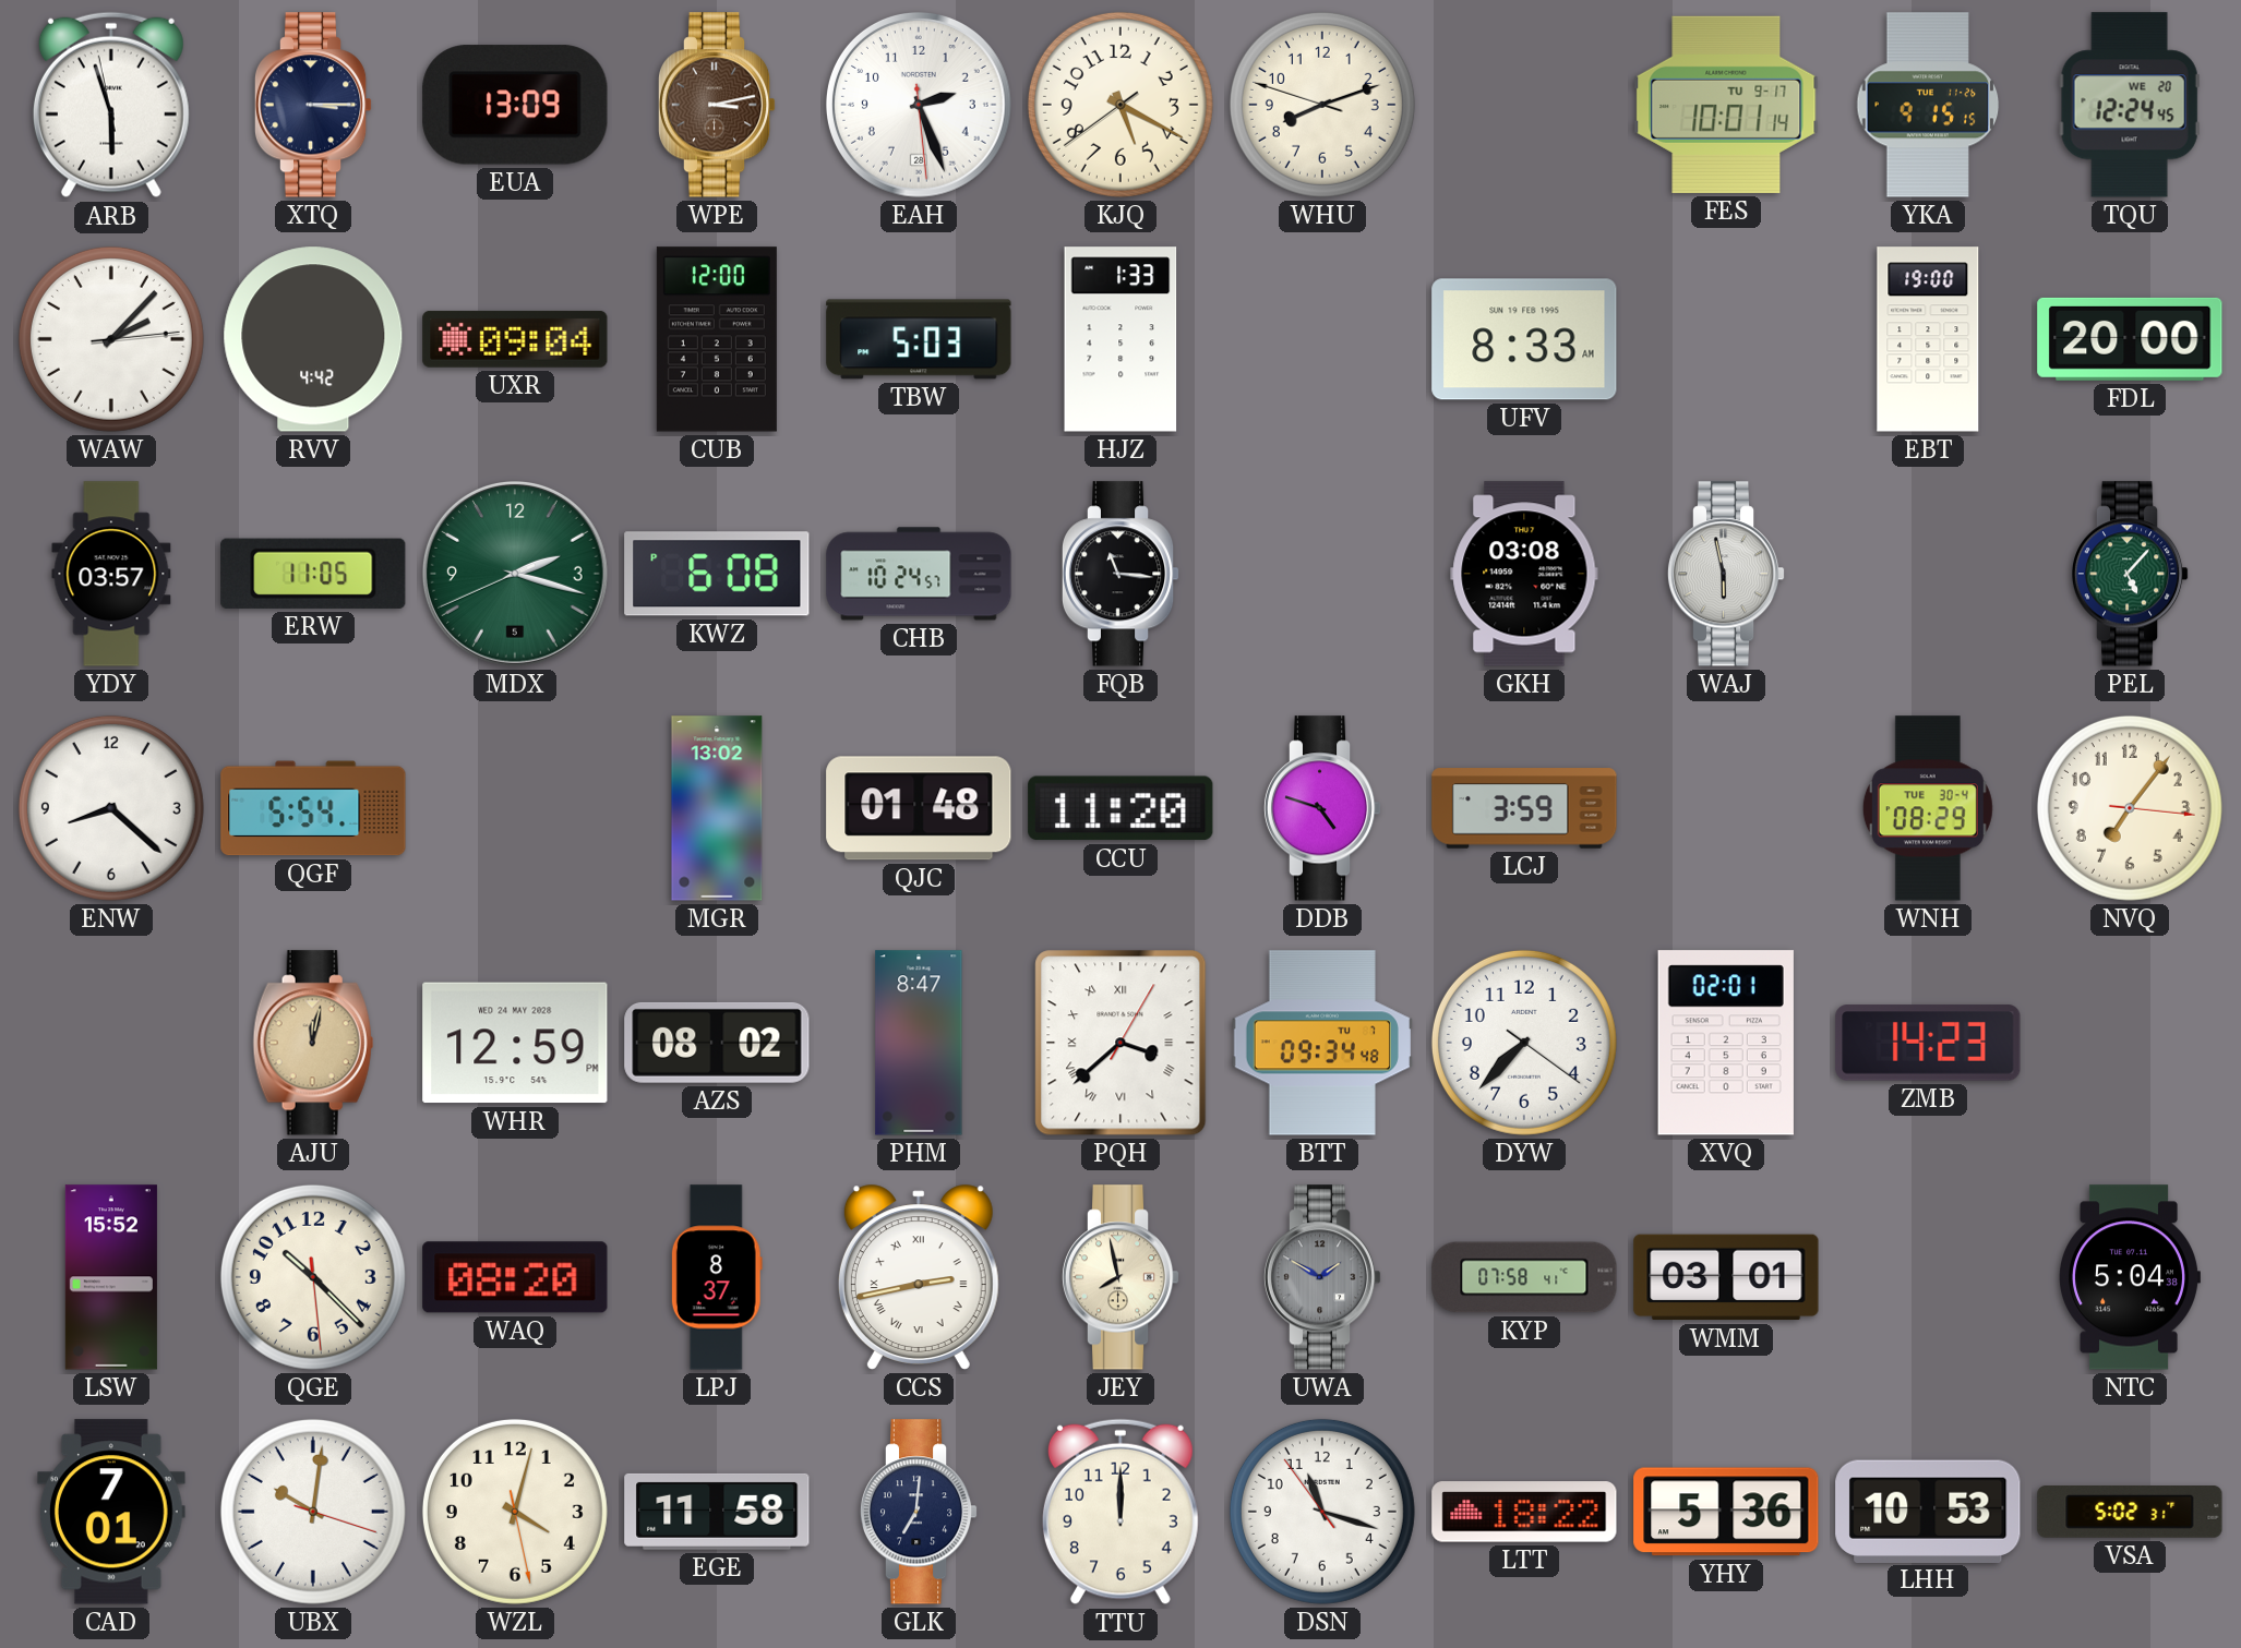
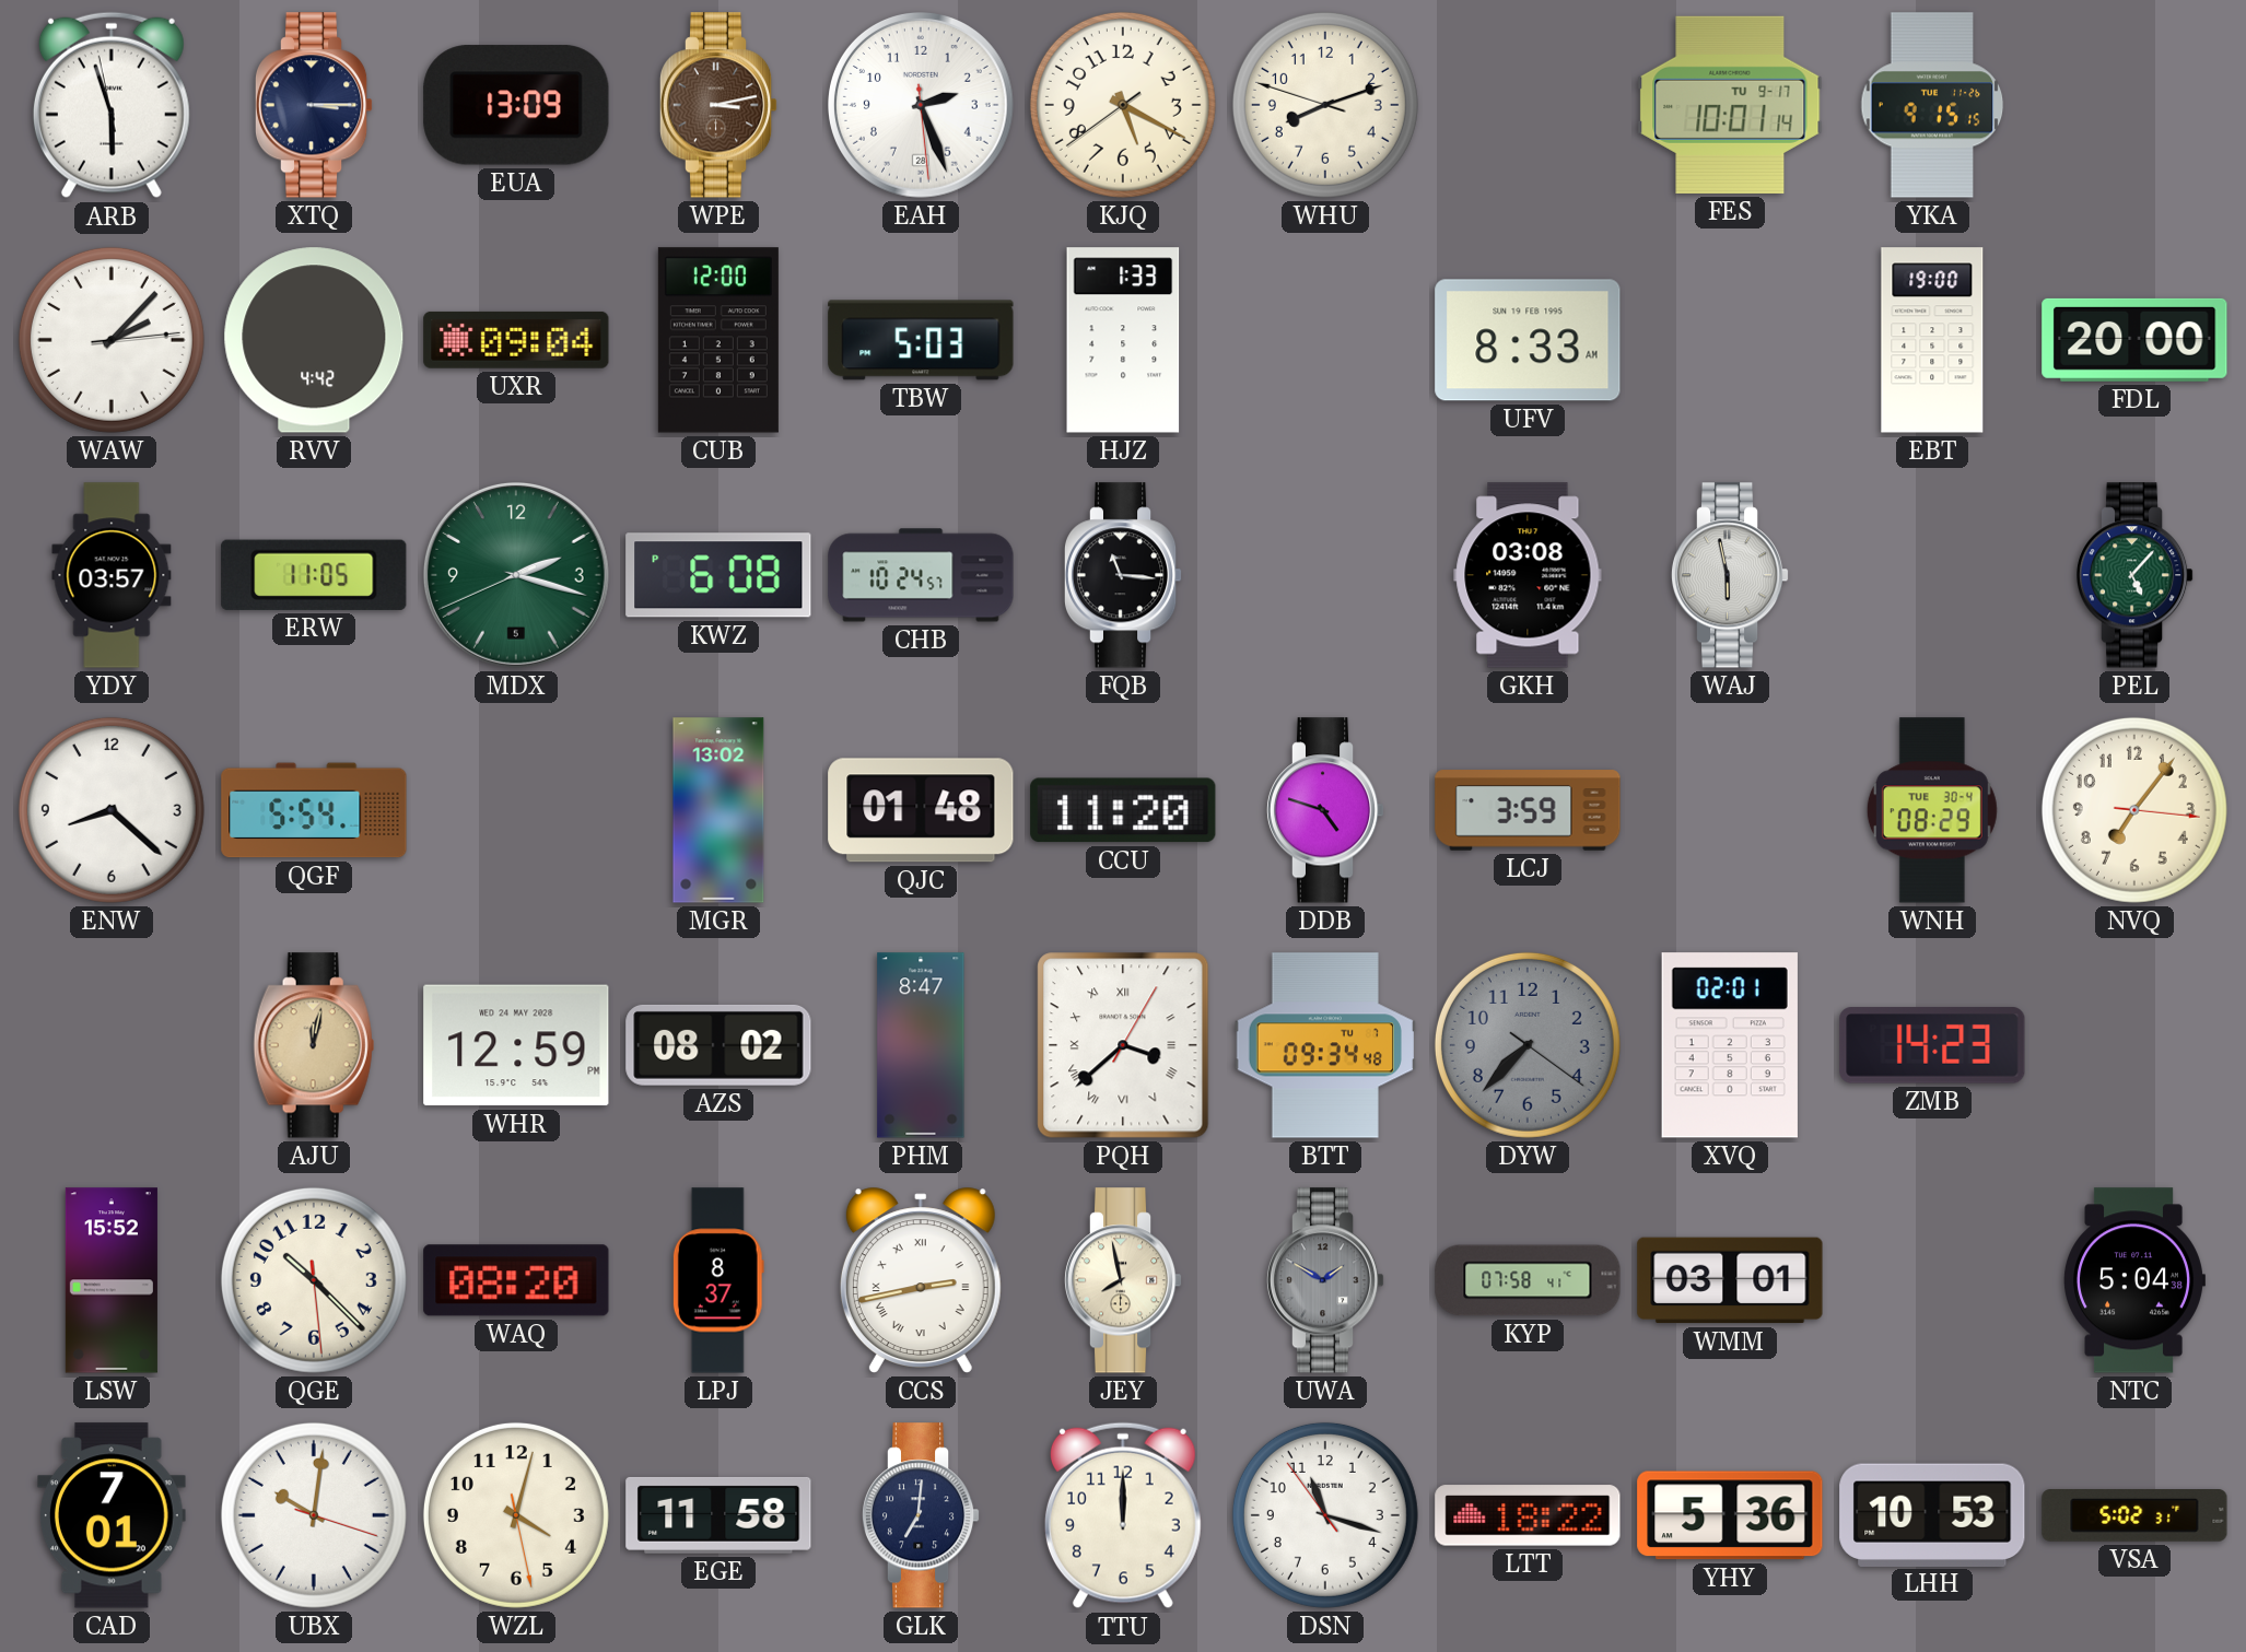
TQU: 12:24 -> none (2130, 105)
DYW dial: white -> grey (1528, 1045)
